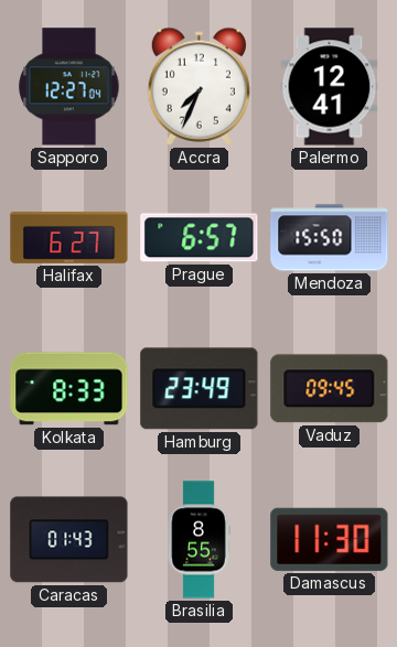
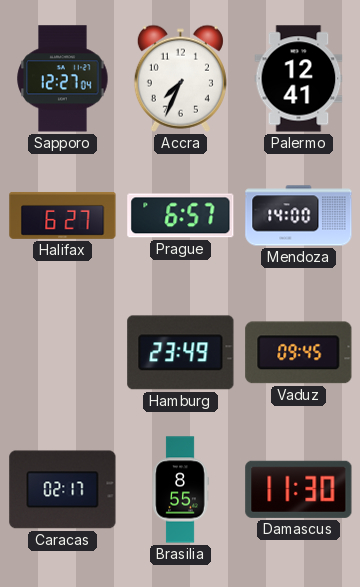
Mendoza: 15:50 -> 14:00 (299, 216)
Kolkata: 8:33 -> none (69, 389)
Caracas: 01:43 -> 02:17 (63, 490)
